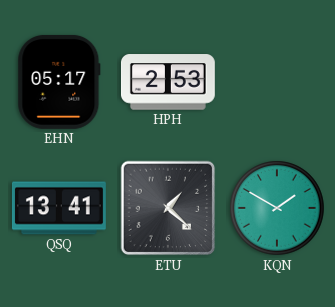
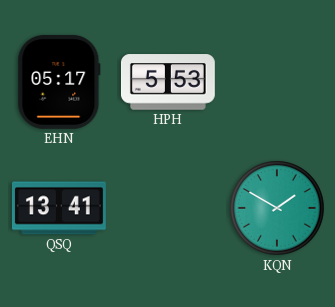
HPH: 2:53 -> 5:53 (168, 82)
ETU: 1:22 -> none (168, 208)
